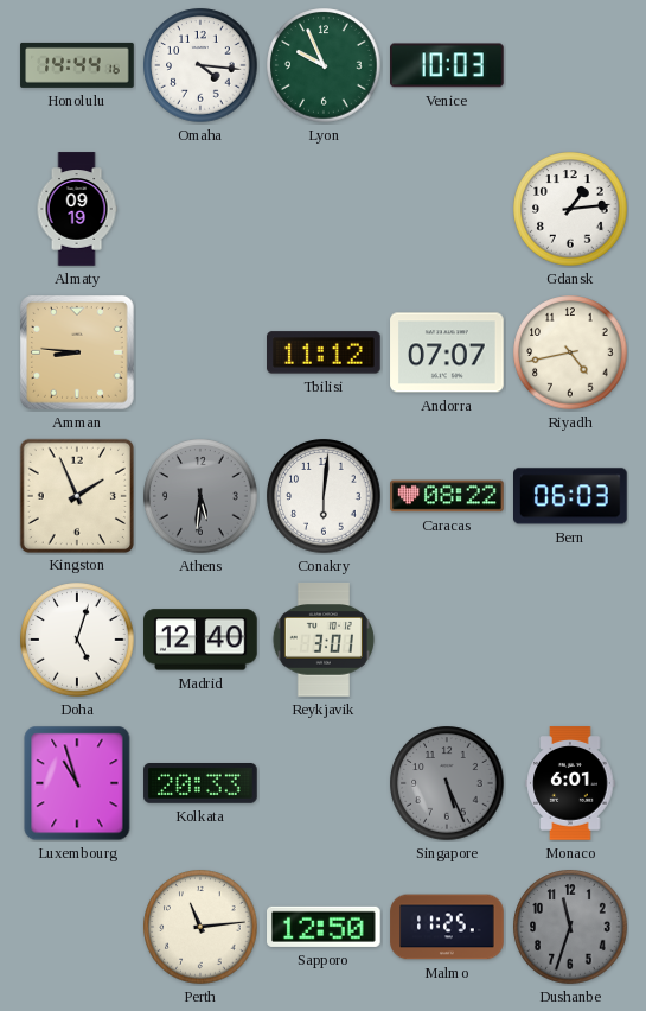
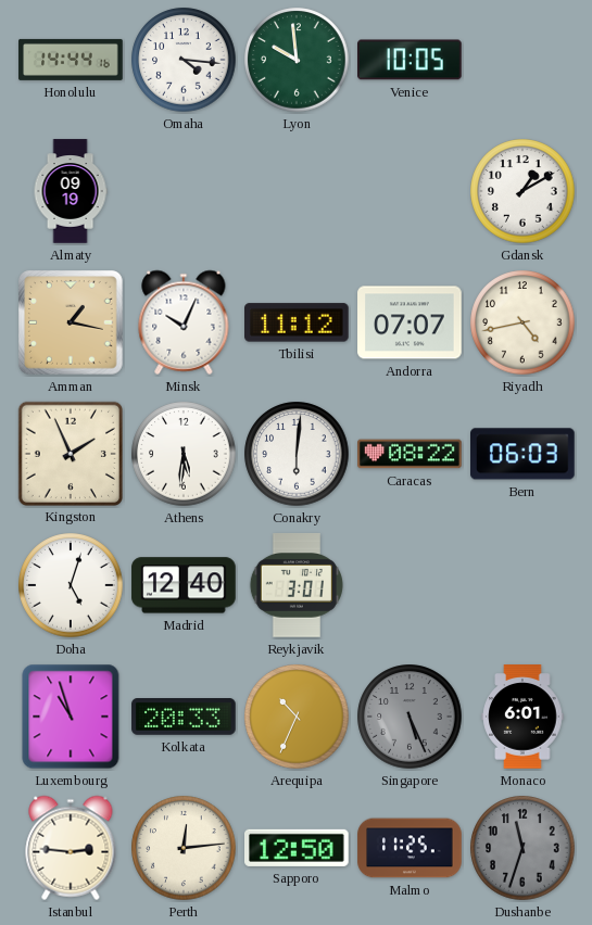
Lyon: 9:56 -> 9:59 (297, 60)
Venice: 10:03 -> 10:05 (411, 60)
Gdansk: 1:14 -> 1:10 (522, 191)
Amman: 8:46 -> 1:17 (72, 324)
Minsk: none -> 10:04 (184, 322)
Athens dial: grey -> white (184, 454)
Arequipa: none -> 10:34 (297, 717)
Istanbul: none -> 2:46 (71, 848)
Perth: 11:14 -> 12:14 (184, 848)
